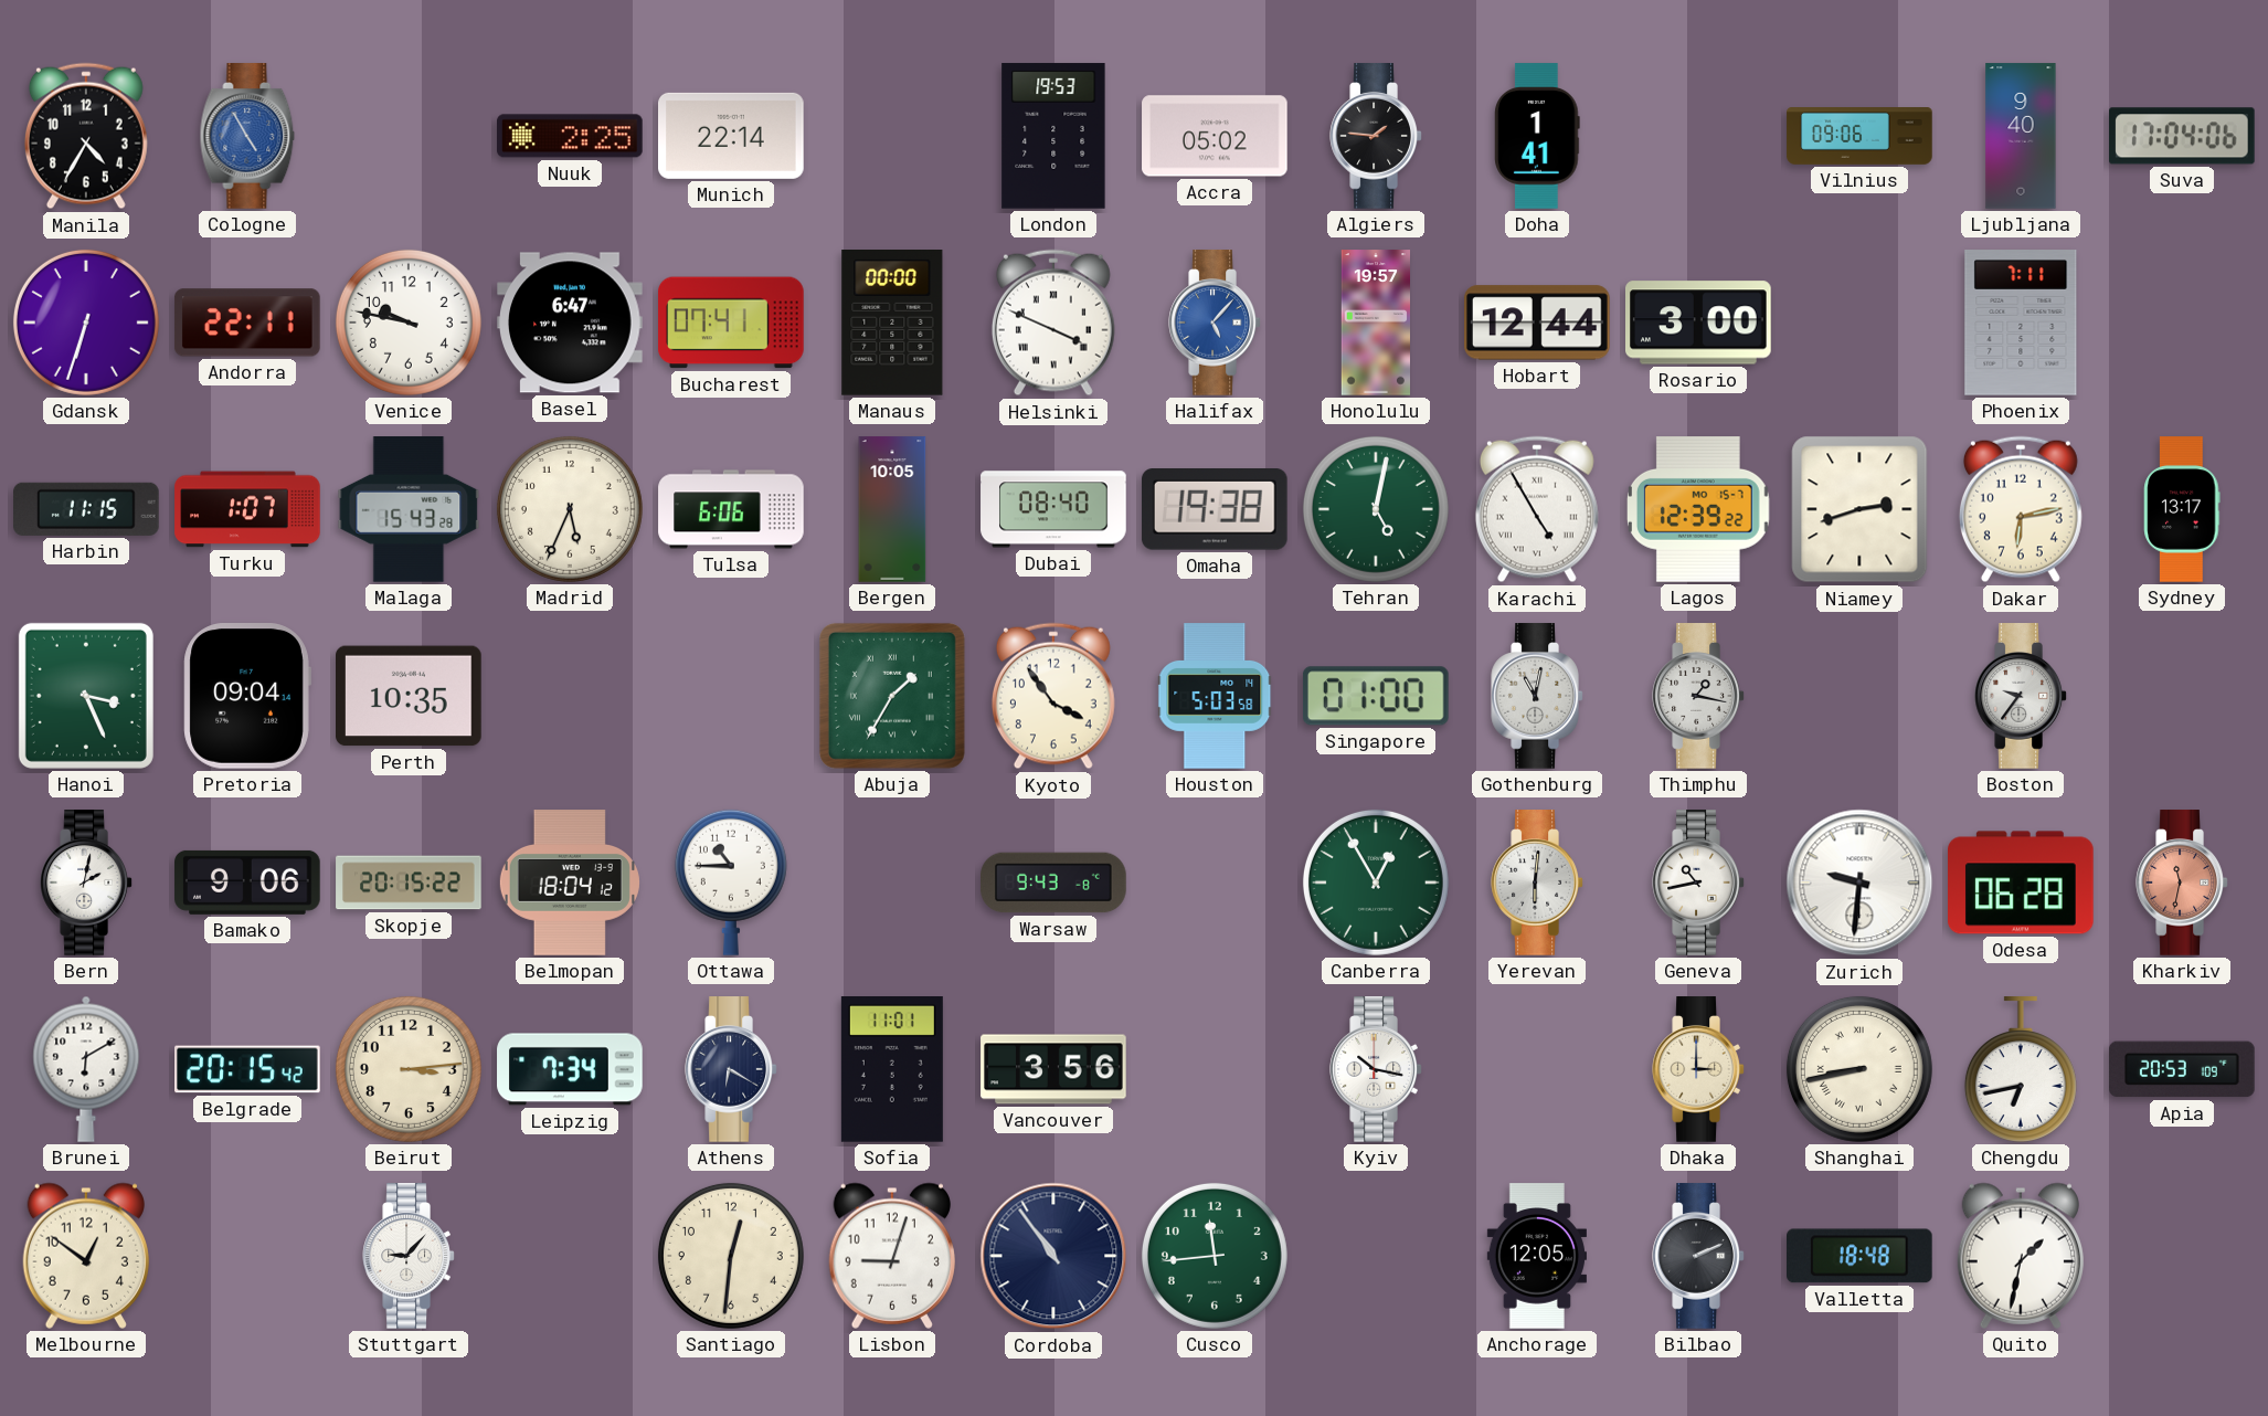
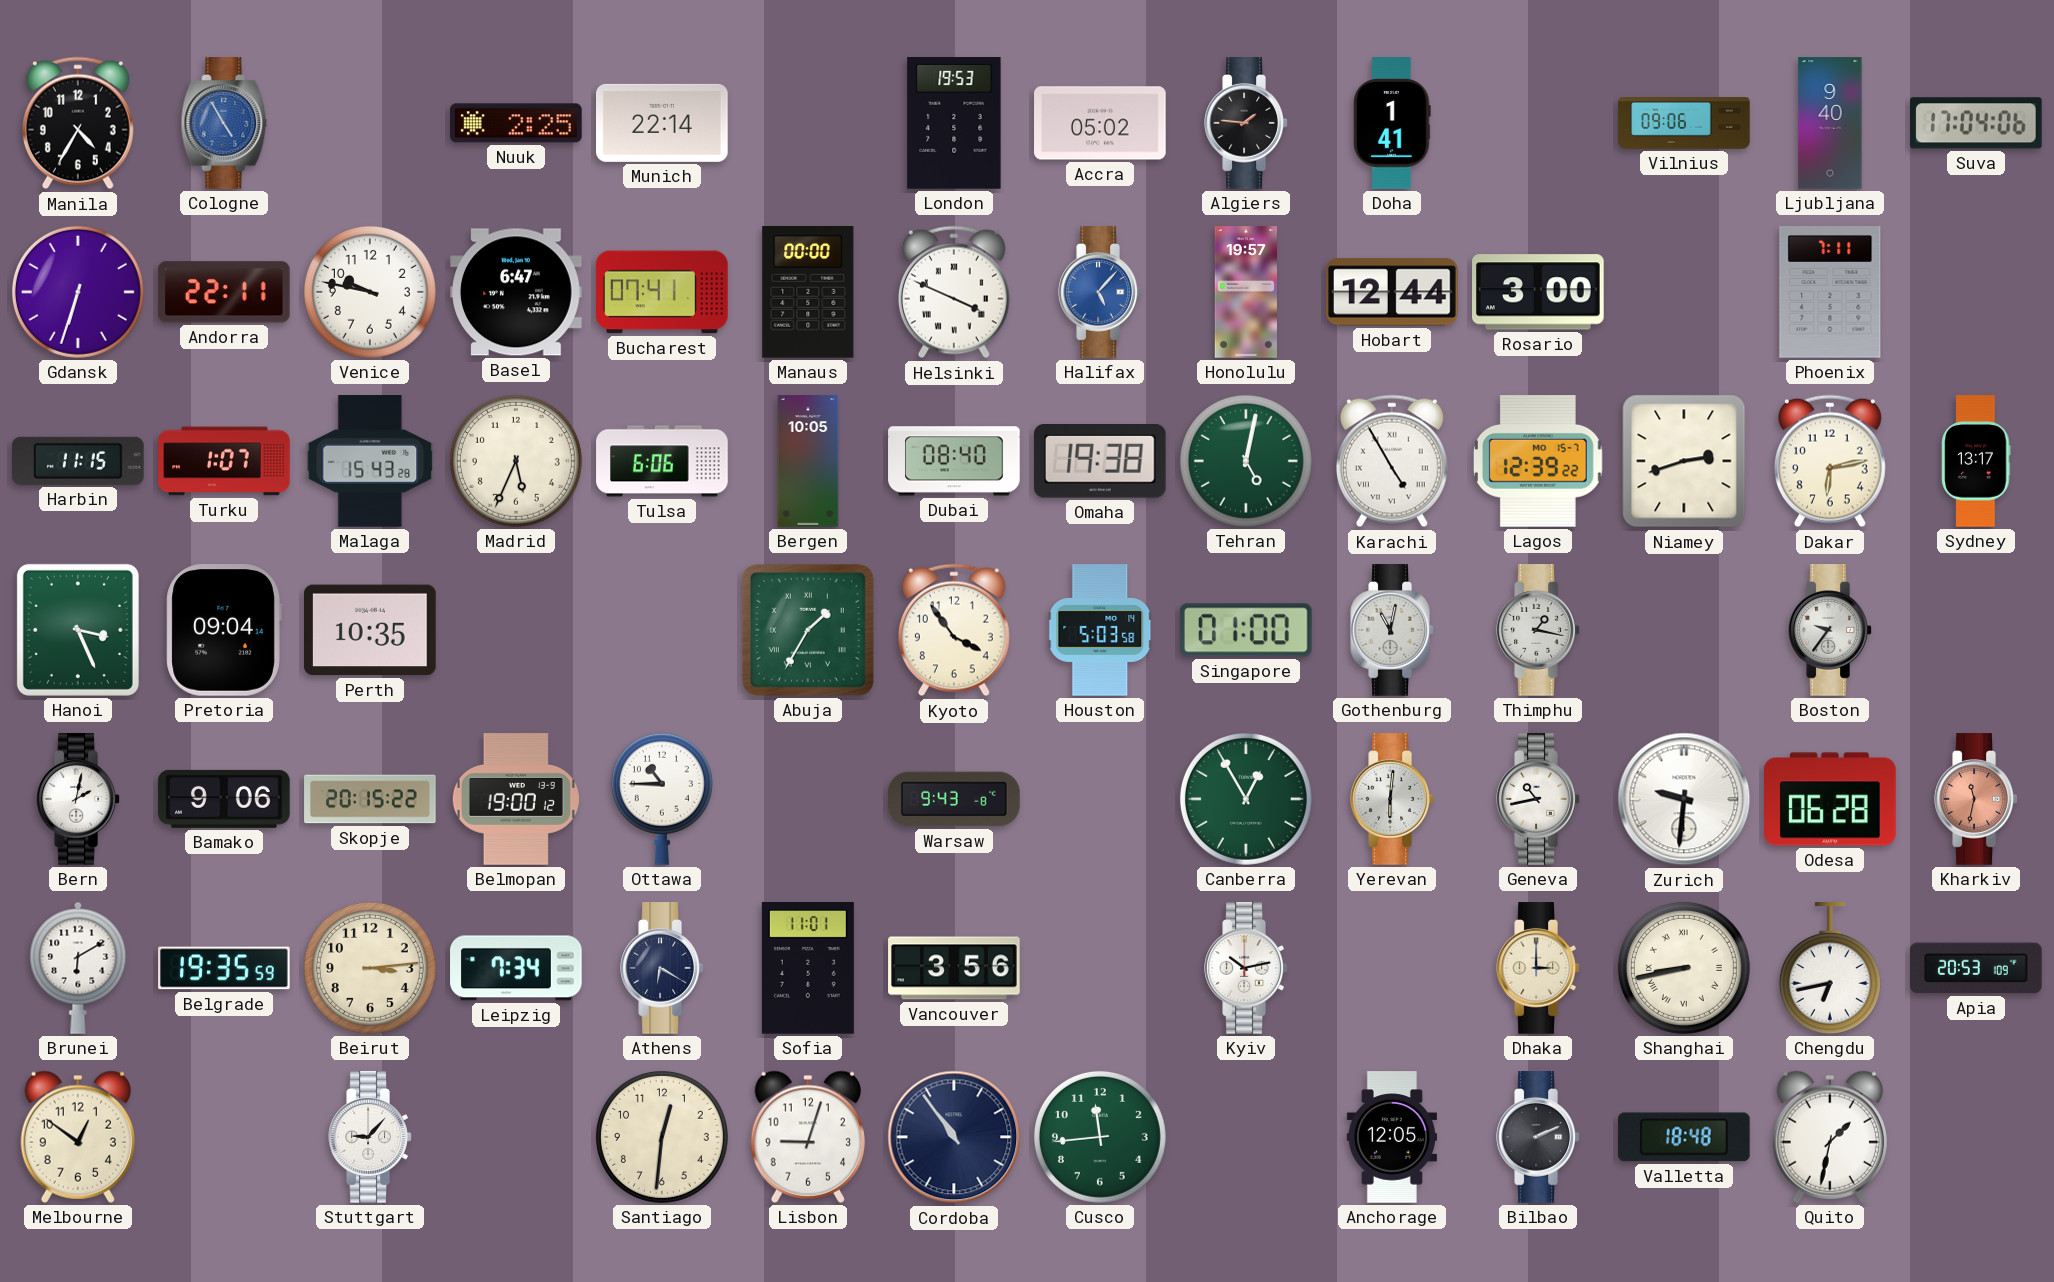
Belmopan: 18:04 -> 19:00 (516, 799)
Belgrade: 20:15 -> 19:35 (224, 968)
Kyiv: 10:17 -> 10:13 (1246, 968)
